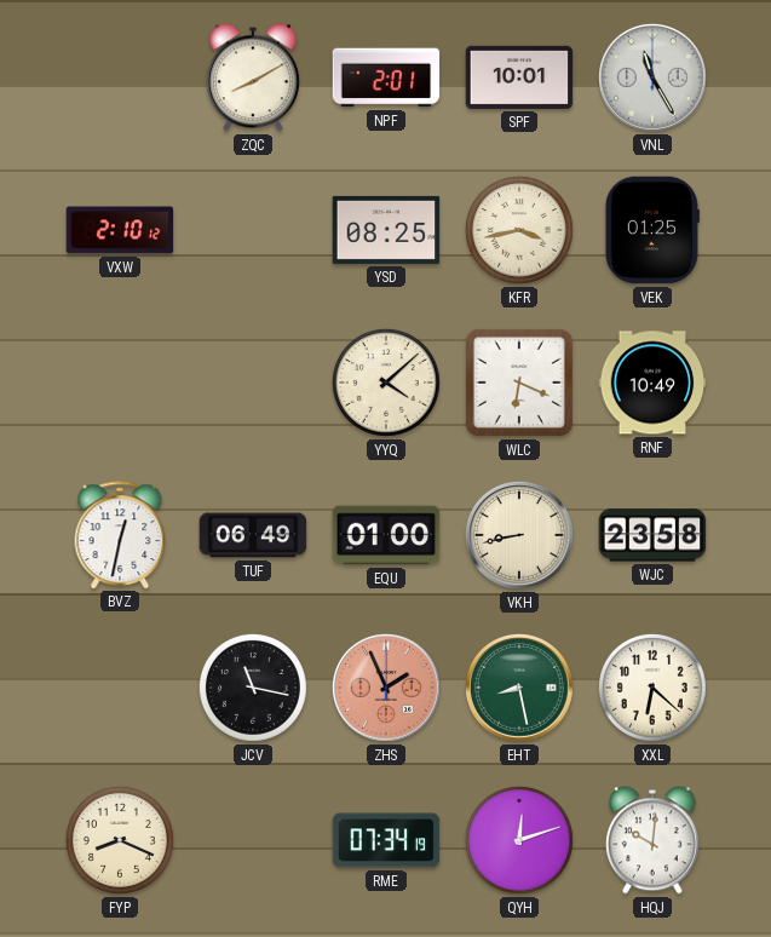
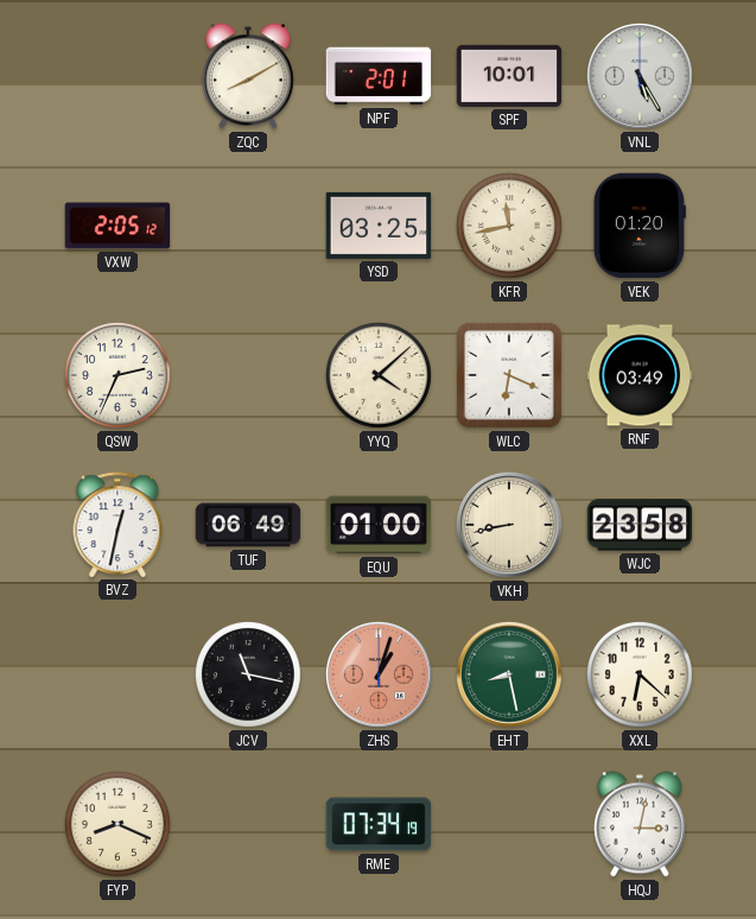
VNL: 11:25 -> 5:25 (640, 76)
VXW: 2:10 -> 2:05 (117, 226)
YSD: 08:25 -> 03:25 (379, 226)
KFR: 3:43 -> 11:43 (509, 226)
VEK: 01:25 -> 01:20 (640, 226)
QSW: none -> 2:34 (117, 375)
RNF: 10:49 -> 03:49 (640, 375)
ZHS: 1:56 -> 1:03 (379, 674)
QYH: 12:12 -> none (519, 840)
HQJ: 10:01 -> 3:02 (640, 824)
